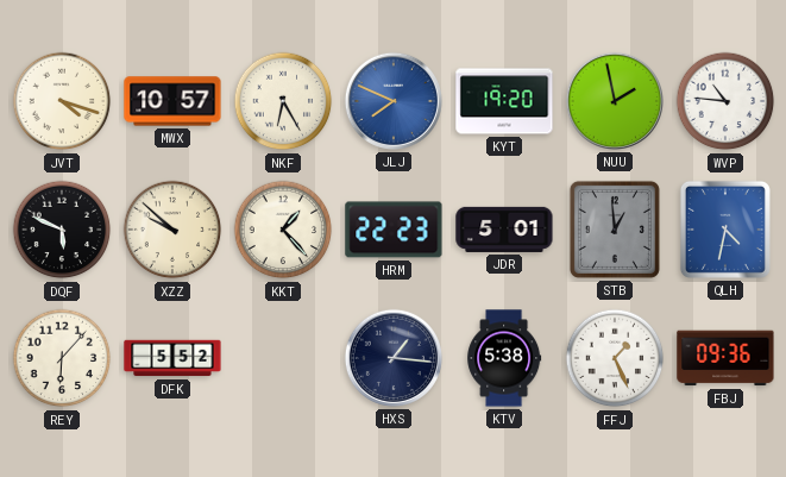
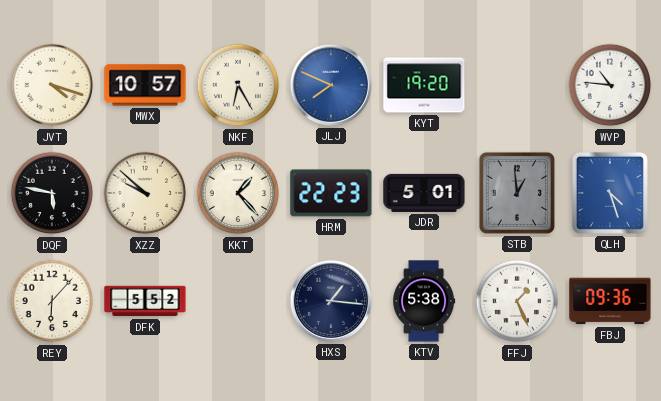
NUU: 1:58 -> none (615, 101)
DQF: 5:49 -> 5:47 (52, 193)
QLH: 4:32 -> 4:27 (610, 193)
